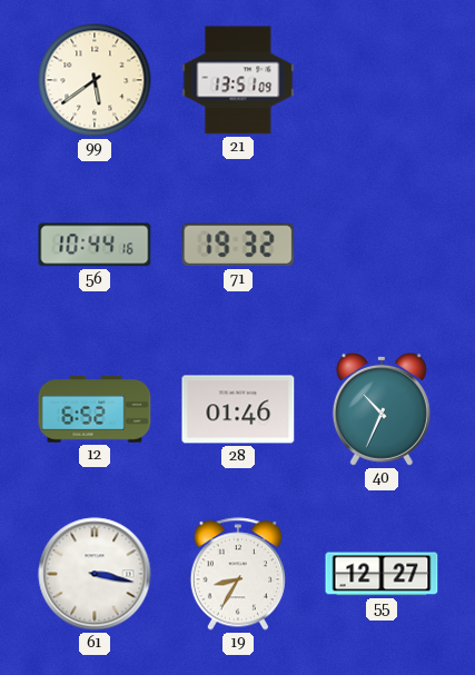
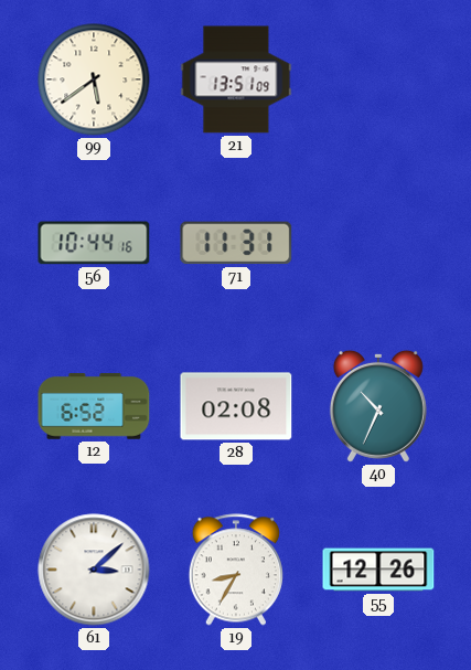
71: 19:32 -> 11:31 (236, 243)
28: 01:46 -> 02:08 (236, 406)
61: 3:17 -> 3:08 (94, 570)
55: 12:27 -> 12:26 (378, 570)
